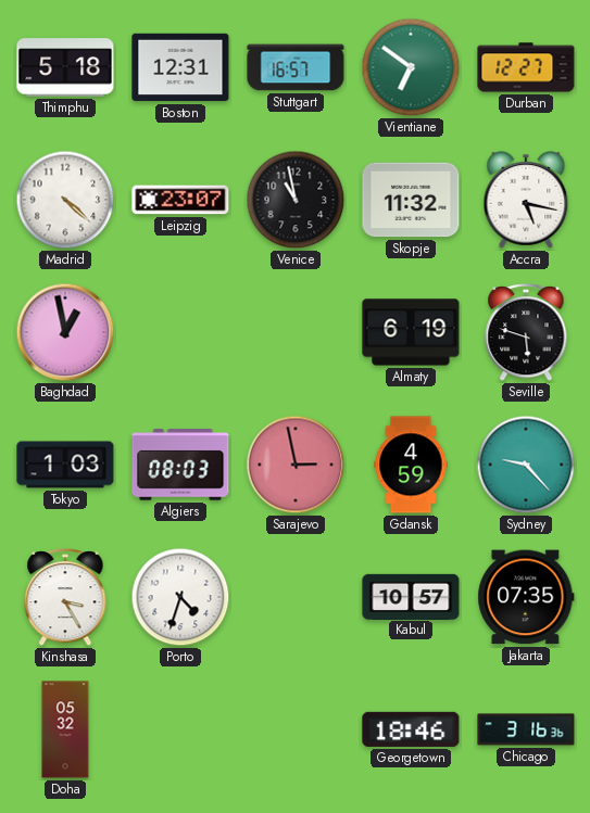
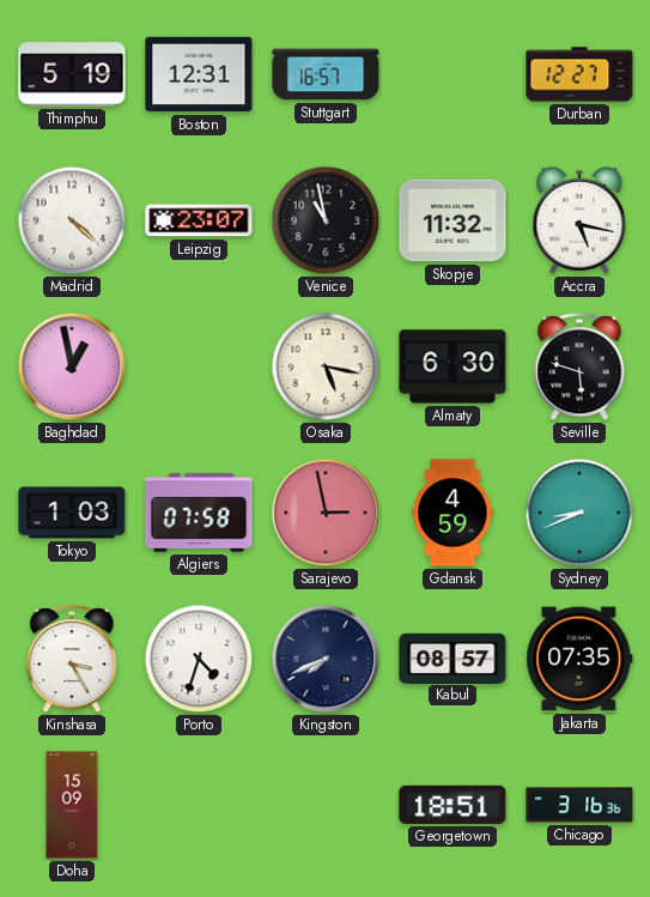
Thimphu: 5:18 -> 5:19 (72, 74)
Vientiane: 6:51 -> none (411, 67)
Osaka: none -> 5:17 (326, 366)
Almaty: 6:19 -> 6:30 (452, 366)
Algiers: 08:03 -> 07:58 (199, 513)
Sydney: 9:23 -> 8:41 (579, 513)
Kingston: none -> 7:41 (326, 659)
Kabul: 10:57 -> 08:57 (452, 657)
Doha: 05:32 -> 15:09 (72, 805)
Georgetown: 18:46 -> 18:51 (452, 805)
